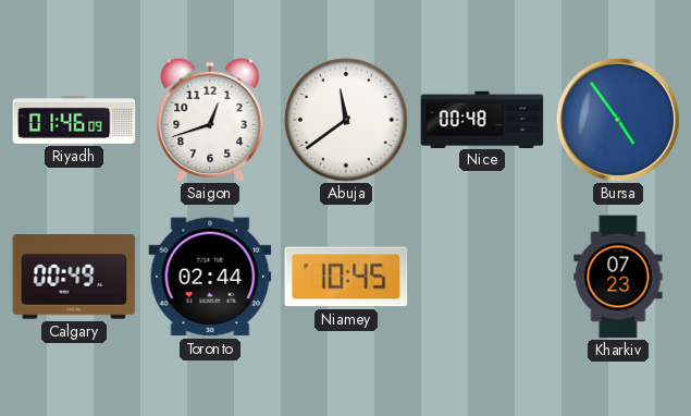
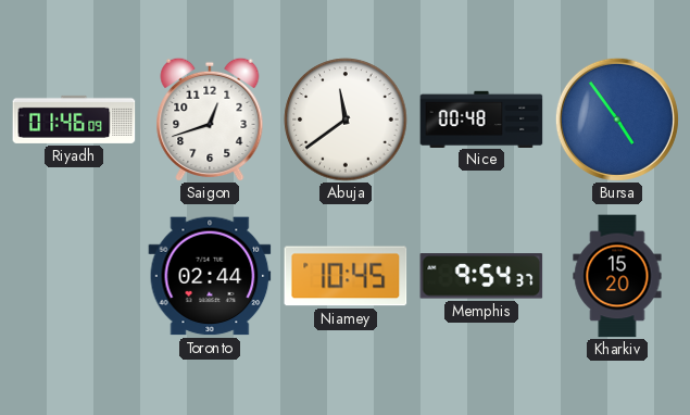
Calgary: 00:49 -> none (74, 277)
Memphis: none -> 9:54 (481, 276)
Kharkiv: 07:23 -> 15:20 (617, 276)
